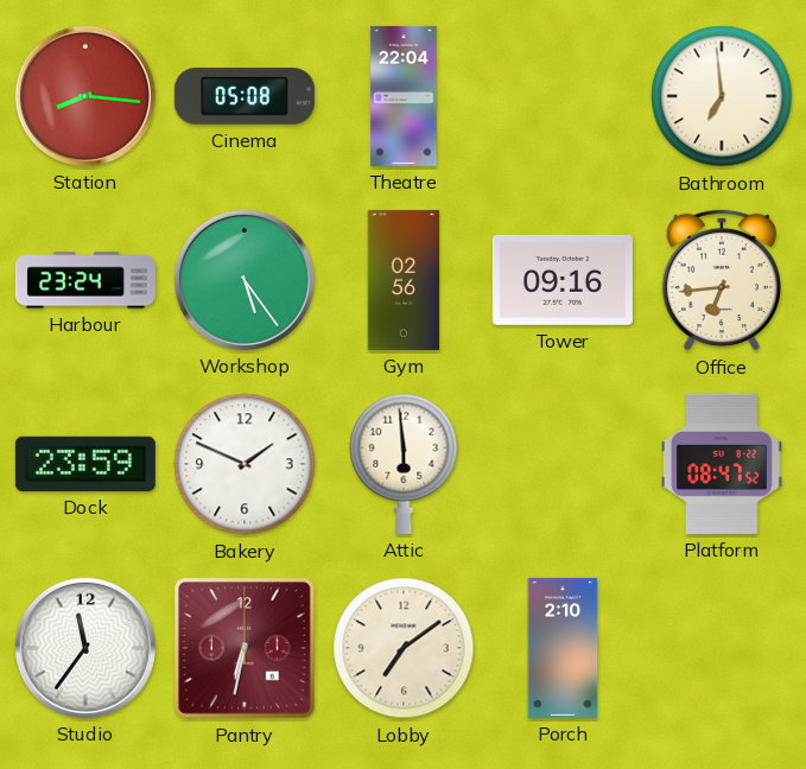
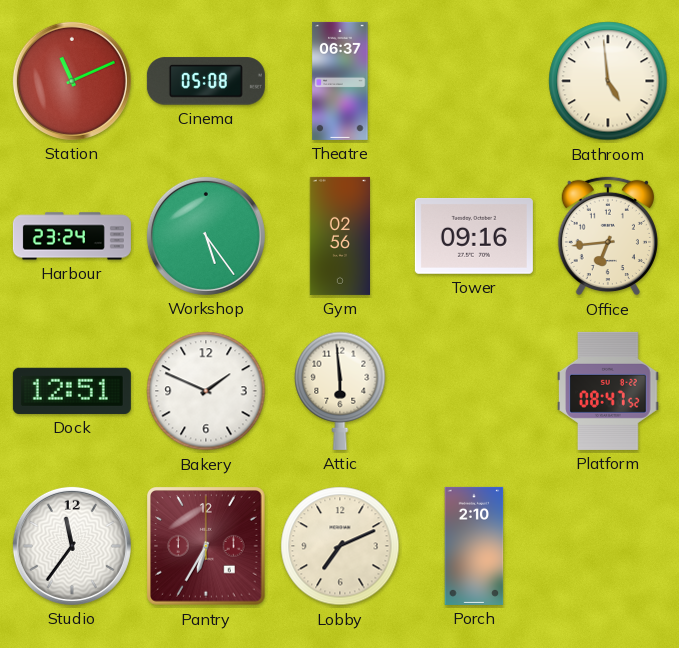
Station: 8:16 -> 11:11 (72, 81)
Theatre: 22:04 -> 06:37 (340, 81)
Bathroom: 6:59 -> 4:59 (608, 81)
Dock: 23:59 -> 12:51 (72, 391)
Pantry: 6:32 -> 6:35 (206, 546)
Lobby: 7:09 -> 7:11 (340, 546)
